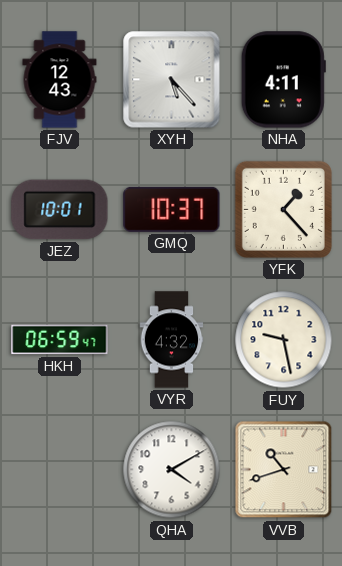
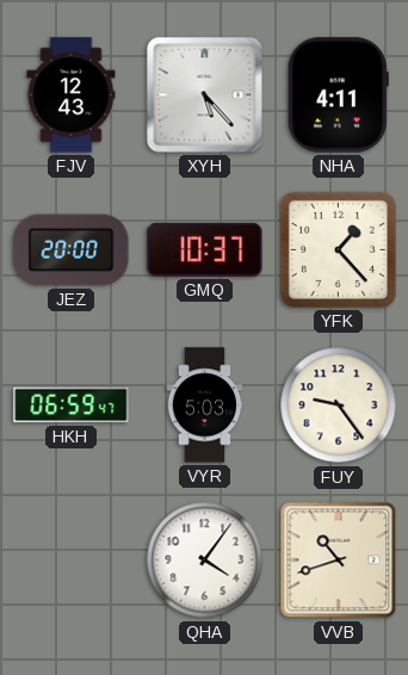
JEZ: 10:01 -> 20:00 (72, 250)
VYR: 4:32 -> 5:03 (205, 405)
FUY: 9:28 -> 9:24 (339, 405)
QHA: 4:10 -> 4:06 (205, 561)
